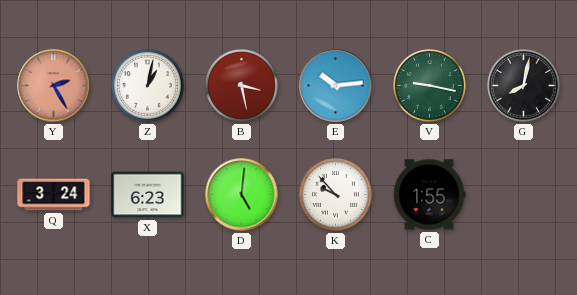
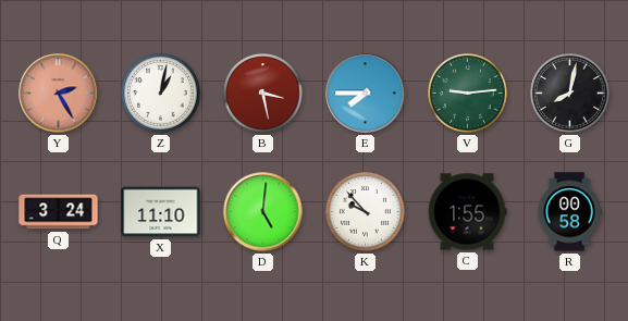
E: 10:14 -> 7:45 (366, 94)
V: 9:17 -> 9:14 (468, 94)
X: 6:23 -> 11:10 (161, 212)
R: none -> 00:58 (569, 212)
